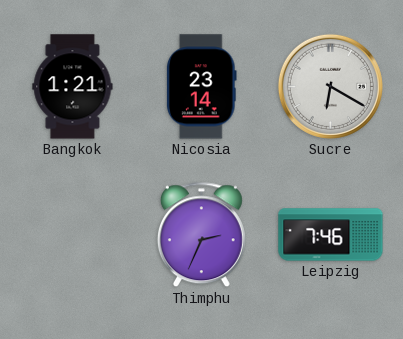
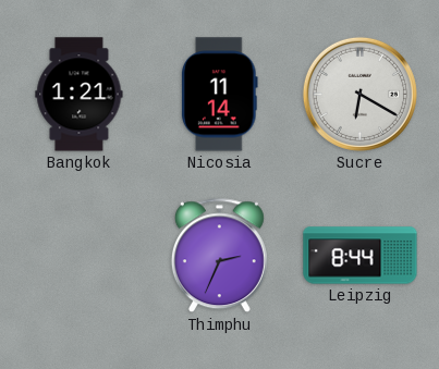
Nicosia: 23:14 -> 11:14 (220, 95)
Leipzig: 7:46 -> 8:44 (361, 256)
